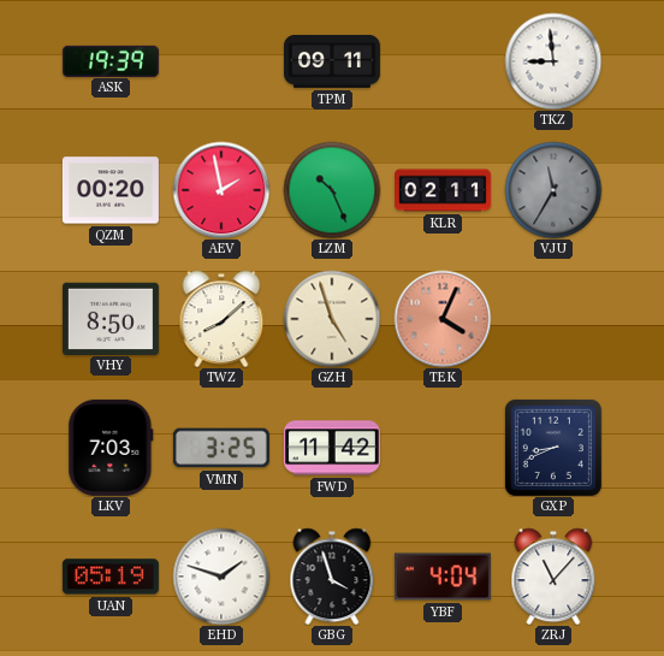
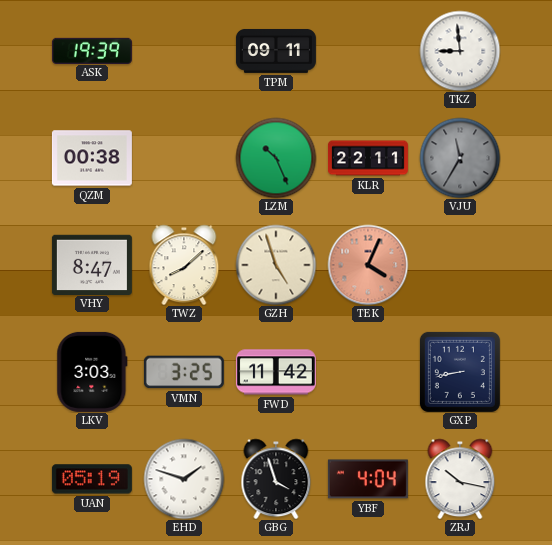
QZM: 00:20 -> 00:38 (92, 158)
AEV: 1:58 -> none (221, 190)
KLR: 02:11 -> 22:11 (368, 158)
VHY: 8:50 -> 8:47 (92, 264)
LKV: 7:03 -> 3:03 (92, 372)
GXP: 8:41 -> 8:43 (460, 372)
ZRJ: 11:07 -> 10:17 (460, 479)
